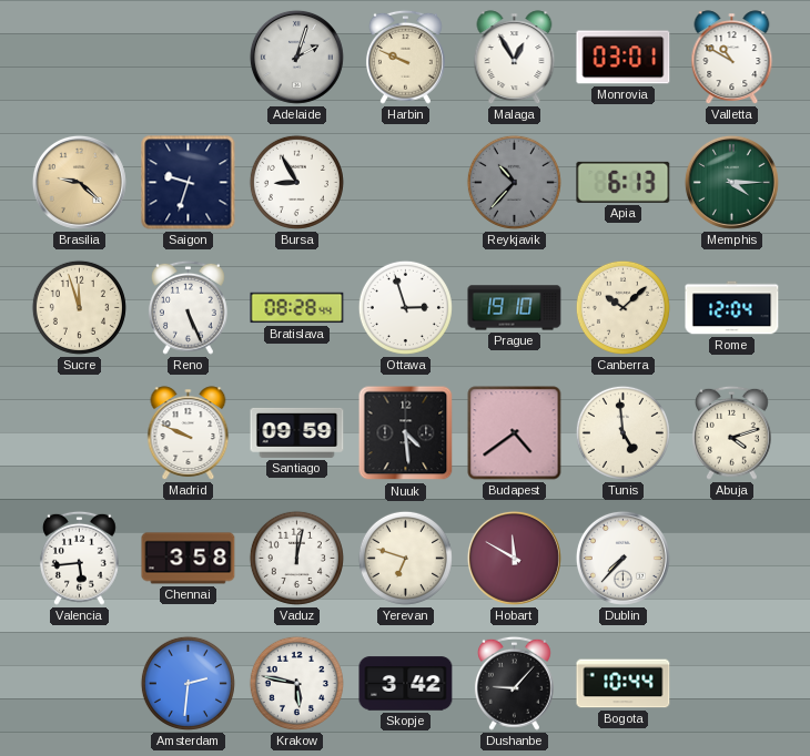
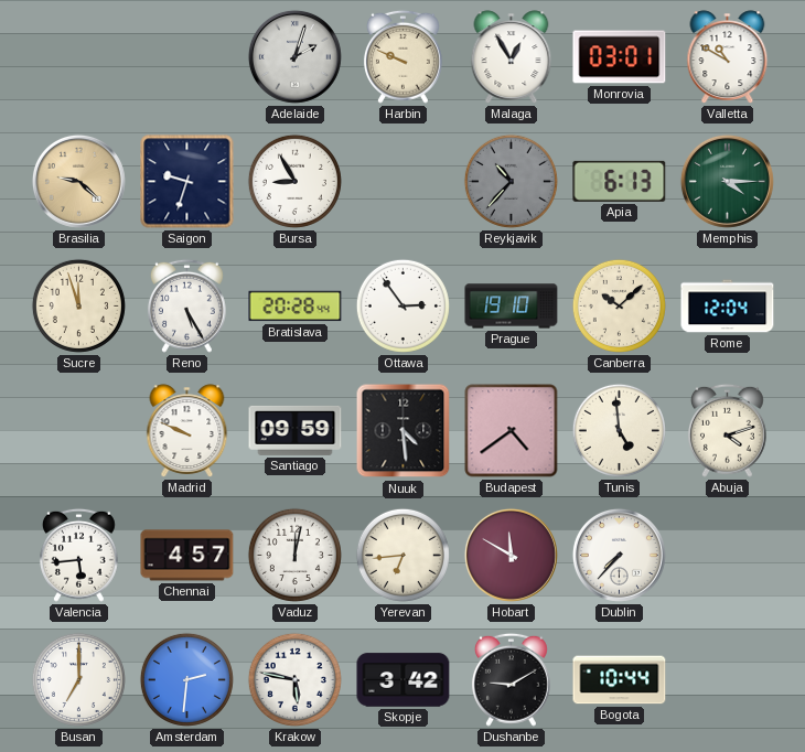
Reno: 5:26 -> 5:25 (186, 305)
Bratislava: 08:28 -> 20:28 (296, 307)
Ottawa: 2:57 -> 2:54 (402, 305)
Chennai: 3:58 -> 4:57 (187, 556)
Yerevan: 6:48 -> 6:44 (402, 555)
Busan: none -> 7:00 (78, 679)
Dushanbe: 9:07 -> 9:10 (511, 679)
